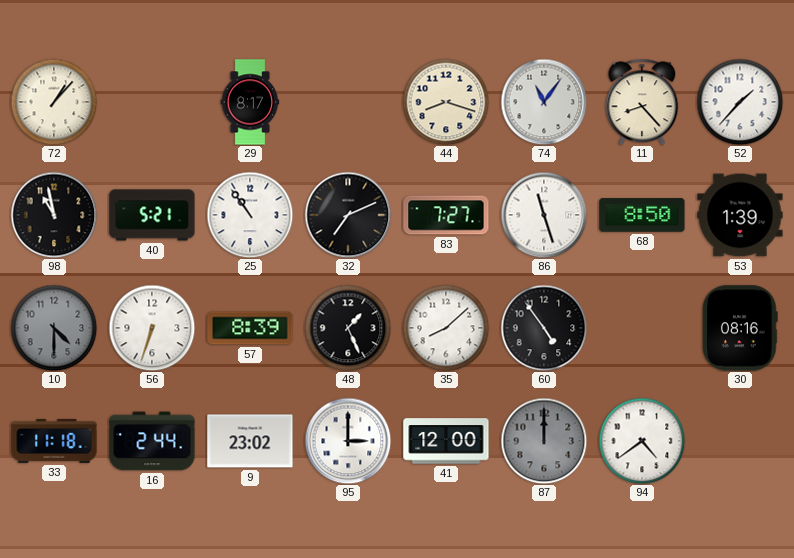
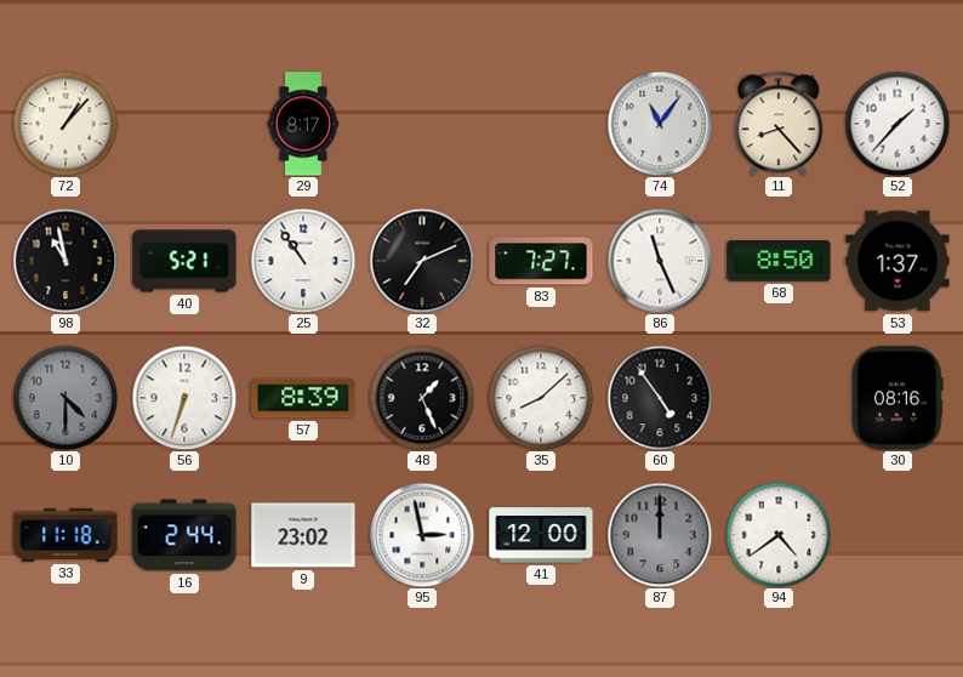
44: 8:18 -> none (446, 102)
86: 11:27 -> 11:26 (660, 261)
53: 1:39 -> 1:37 (898, 261)
95: 3:00 -> 2:58 (422, 535)
